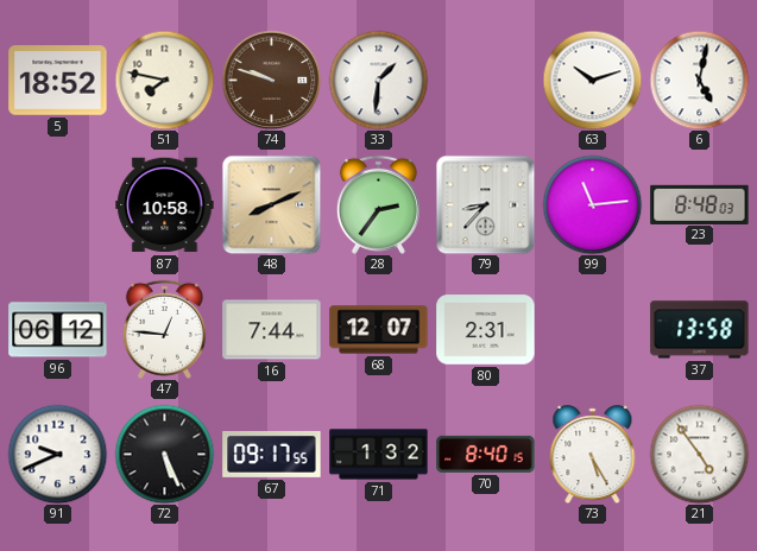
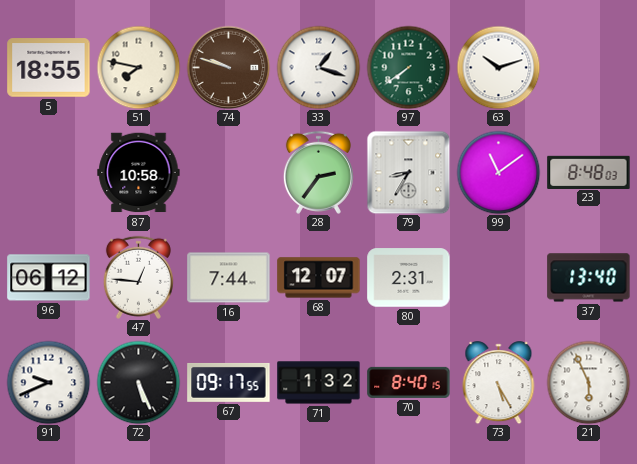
5: 18:52 -> 18:55 (49, 68)
33: 1:31 -> 1:18 (318, 67)
97: none -> 7:39 (408, 67)
6: 5:02 -> none (699, 80)
48: 8:11 -> none (271, 204)
79: 8:37 -> 8:35 (408, 172)
99: 11:14 -> 11:09 (498, 172)
37: 13:58 -> 13:40 (589, 278)
21: 4:54 -> 5:56 (588, 382)
